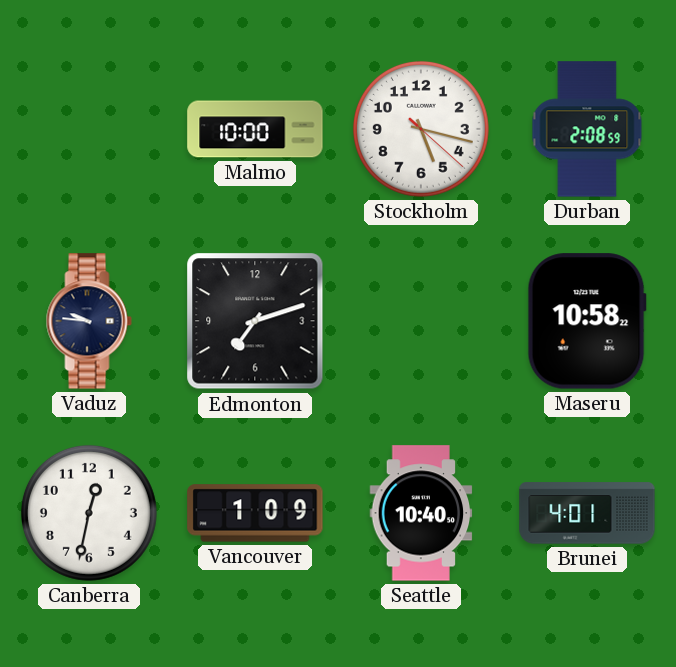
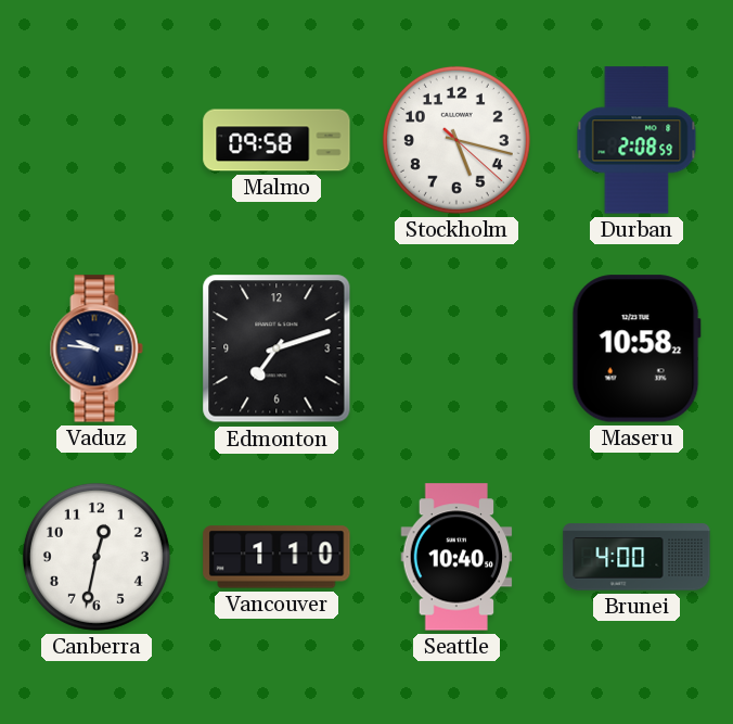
Malmo: 10:00 -> 09:58 (277, 140)
Vancouver: 1:09 -> 1:10 (277, 557)
Brunei: 4:01 -> 4:00 (636, 557)
